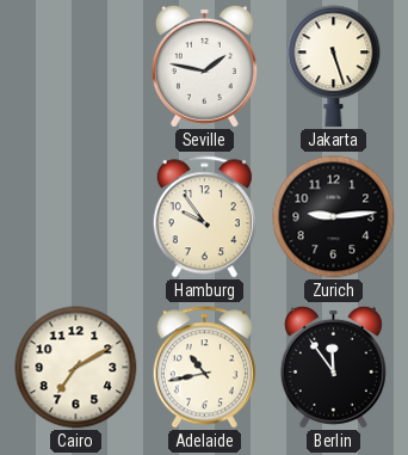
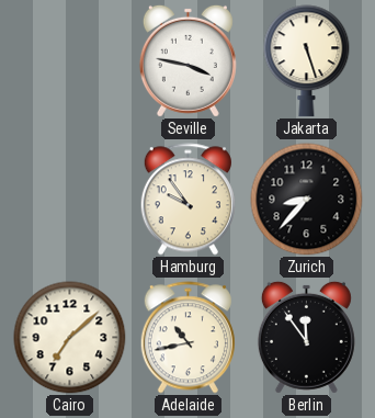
Seville: 1:47 -> 3:47 (187, 60)
Zurich: 9:14 -> 8:37 (307, 200)
Cairo: 7:10 -> 7:08 (70, 338)
